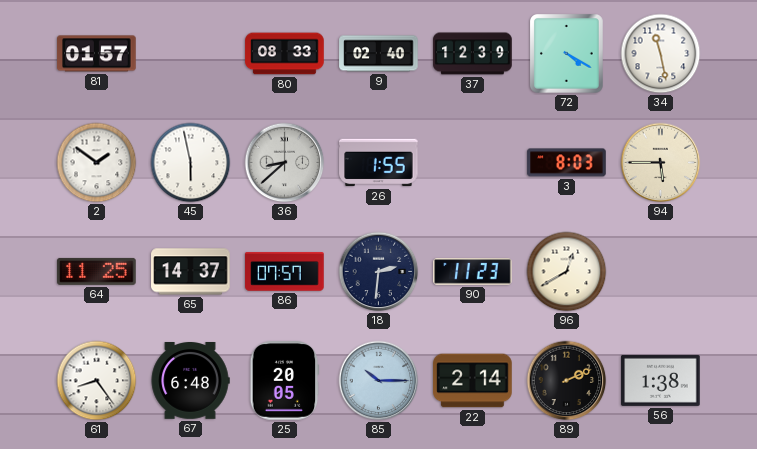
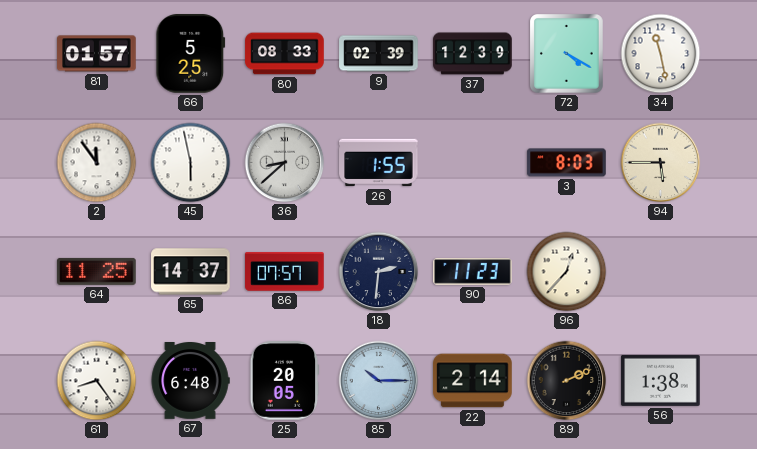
66: none -> 5:25 (191, 54)
9: 02:40 -> 02:39 (379, 54)
2: 1:51 -> 11:54 (97, 163)
96: 12:40 -> 12:37 (567, 272)
